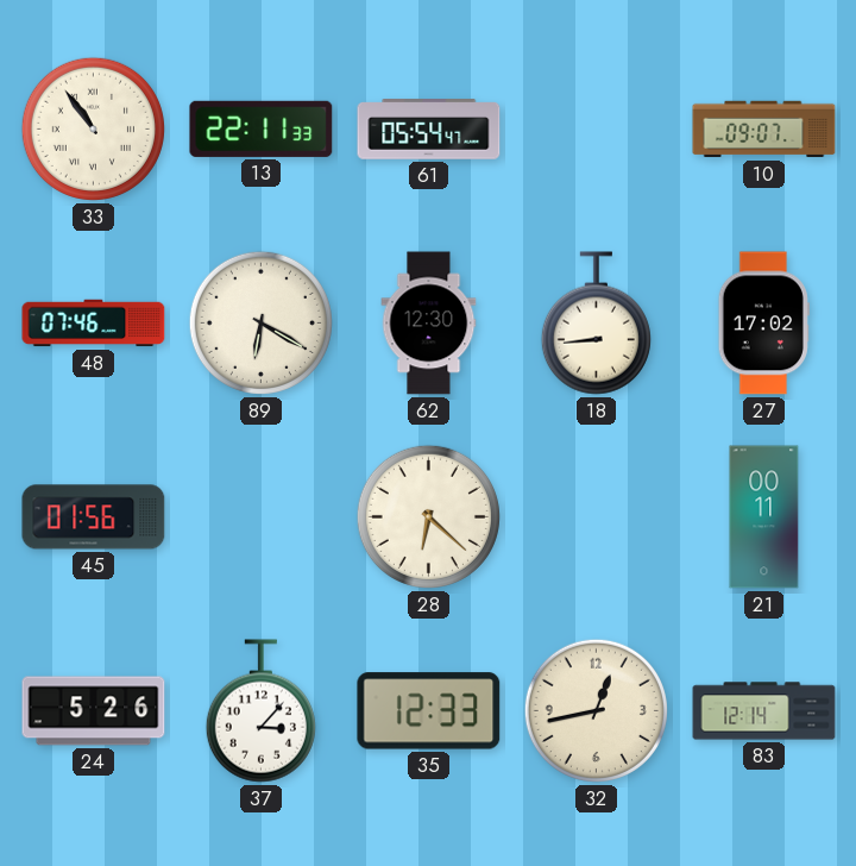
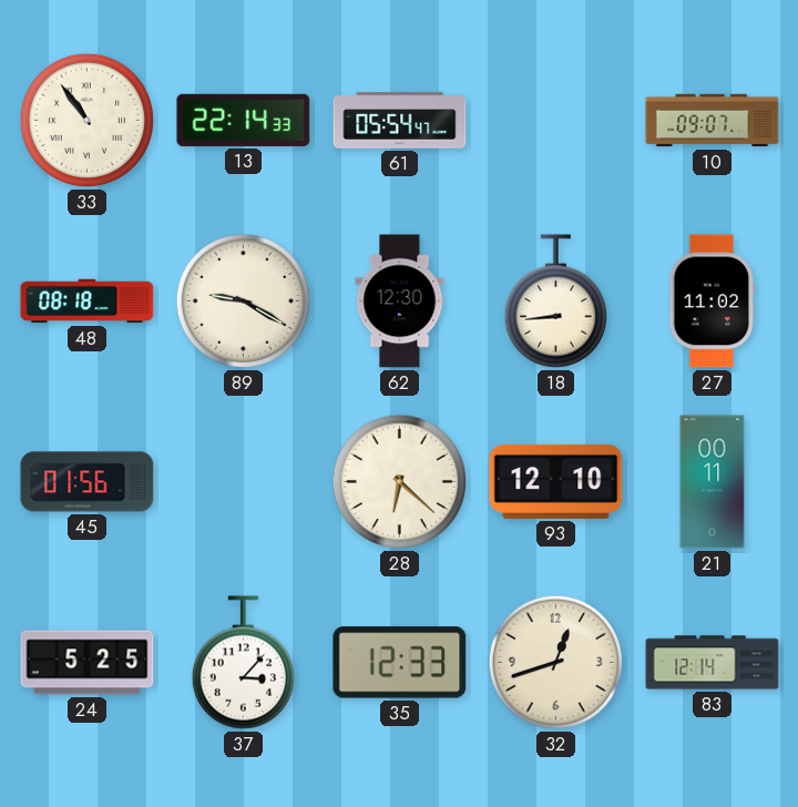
13: 22:11 -> 22:14 (244, 120)
48: 07:46 -> 08:18 (88, 302)
89: 6:20 -> 9:20 (243, 300)
27: 17:02 -> 11:02 (712, 302)
93: none -> 12:10 (556, 481)
24: 5:26 -> 5:25 (88, 663)
32: 12:43 -> 12:42 (555, 662)
